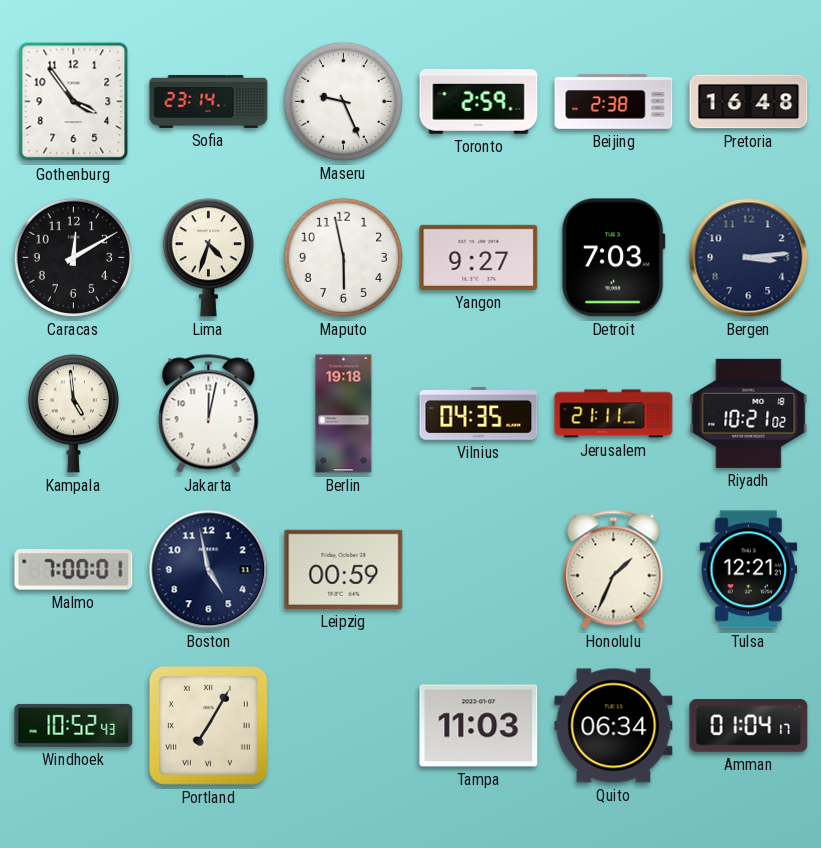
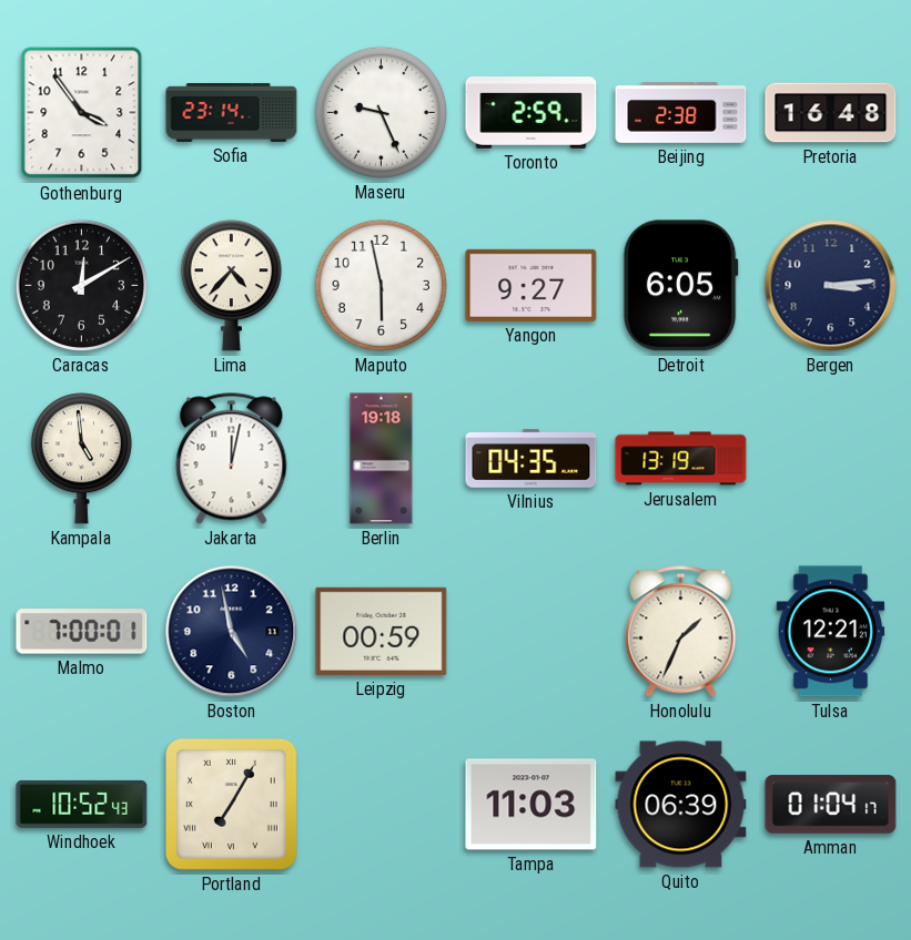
Lima: 4:33 -> 4:37 (231, 286)
Detroit: 7:03 -> 6:05 (680, 286)
Jerusalem: 21:11 -> 13:19 (681, 459)
Riyadh: 10:21 -> none (749, 413)
Quito: 06:34 -> 06:39 (681, 805)
